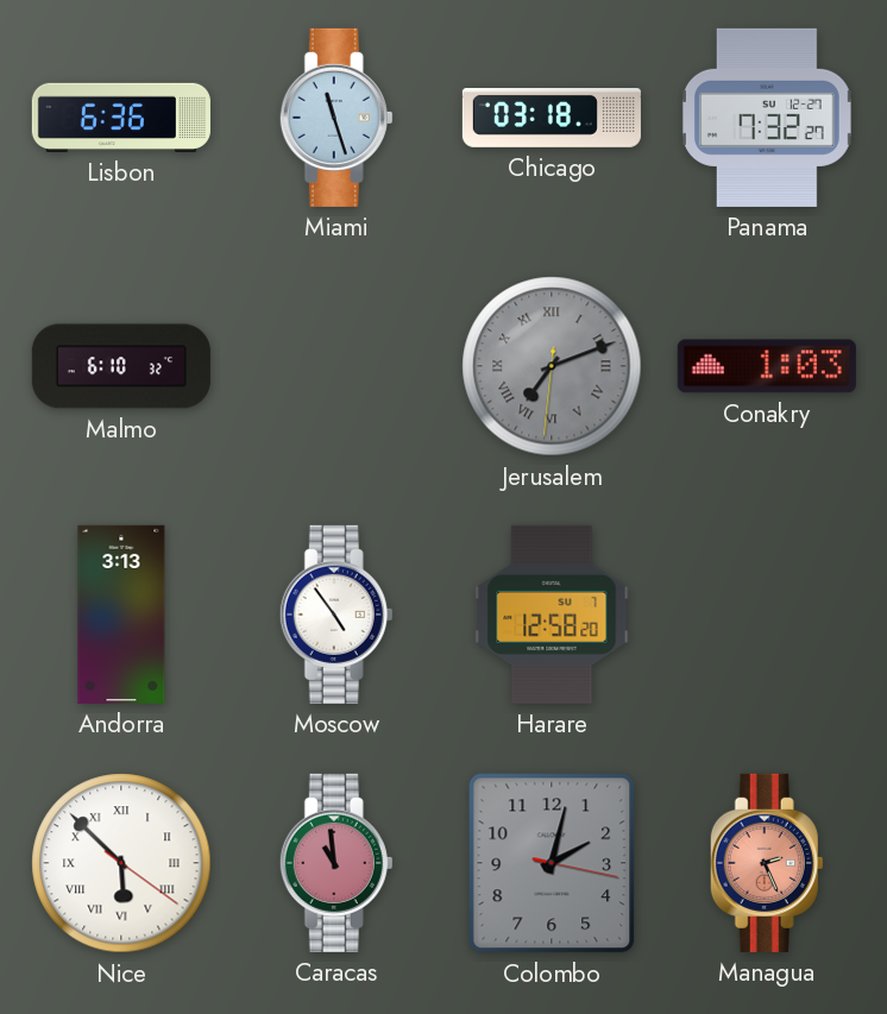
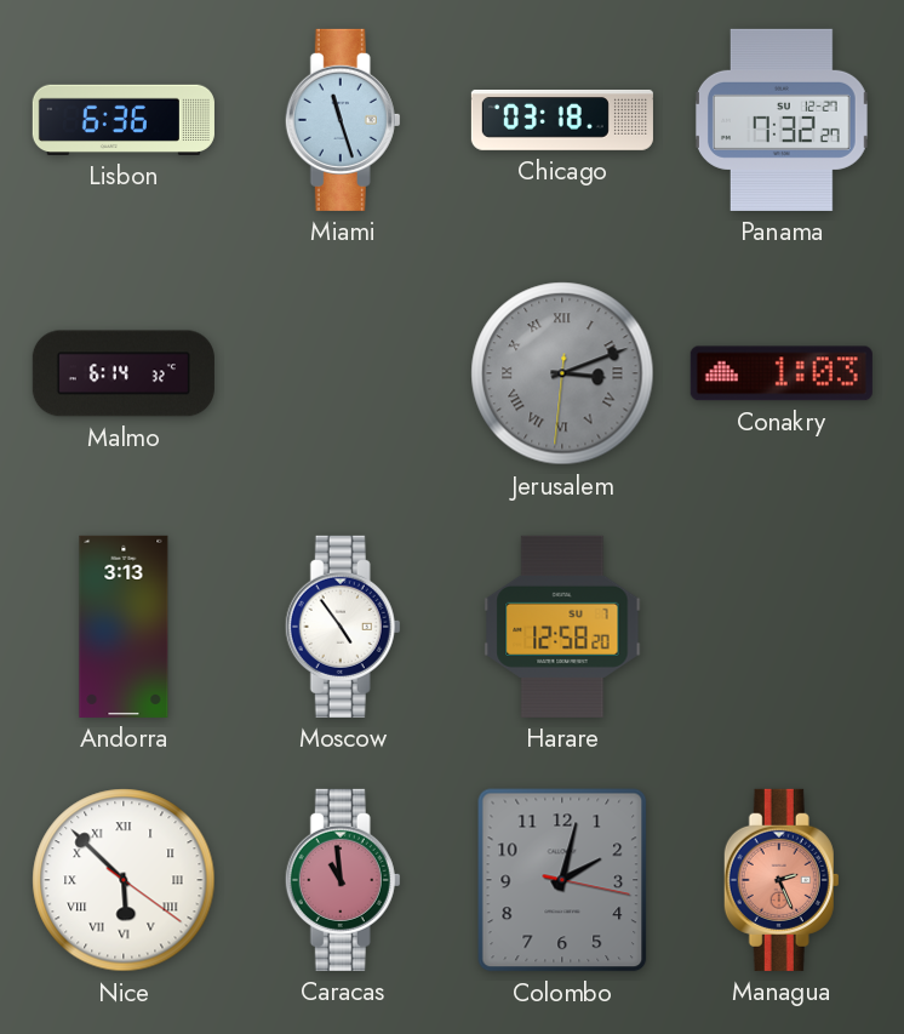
Malmo: 6:10 -> 6:14 (124, 373)
Jerusalem: 7:11 -> 3:11 (562, 373)
